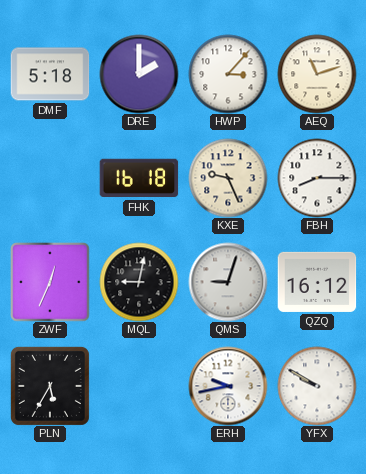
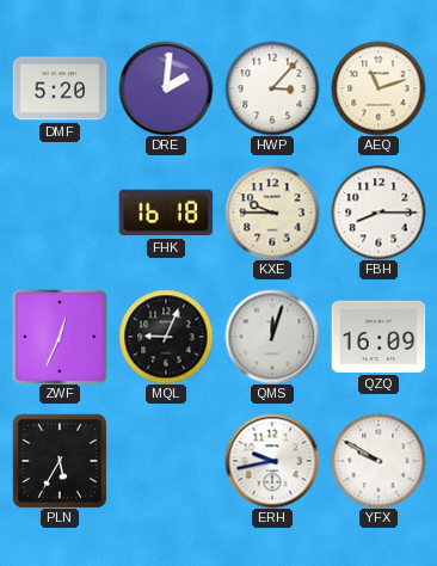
DMF: 5:18 -> 5:20 (60, 88)
DRE: 2:00 -> 2:01 (166, 88)
KXE: 9:26 -> 9:45 (272, 213)
MQL: 9:02 -> 9:04 (166, 337)
QMS: 9:03 -> 12:03 (272, 337)
QZQ: 16:12 -> 16:09 (378, 337)
